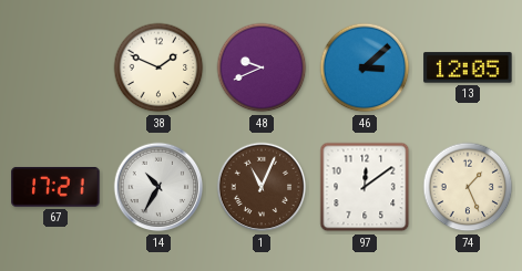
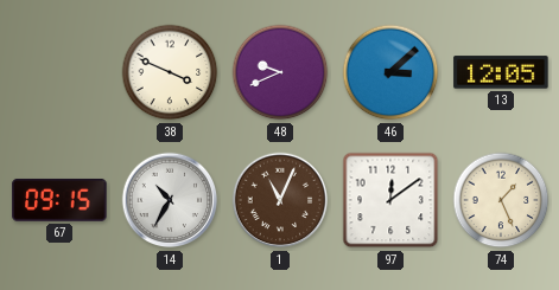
38: 1:49 -> 3:49 (170, 72)
67: 17:21 -> 09:15 (59, 200)
